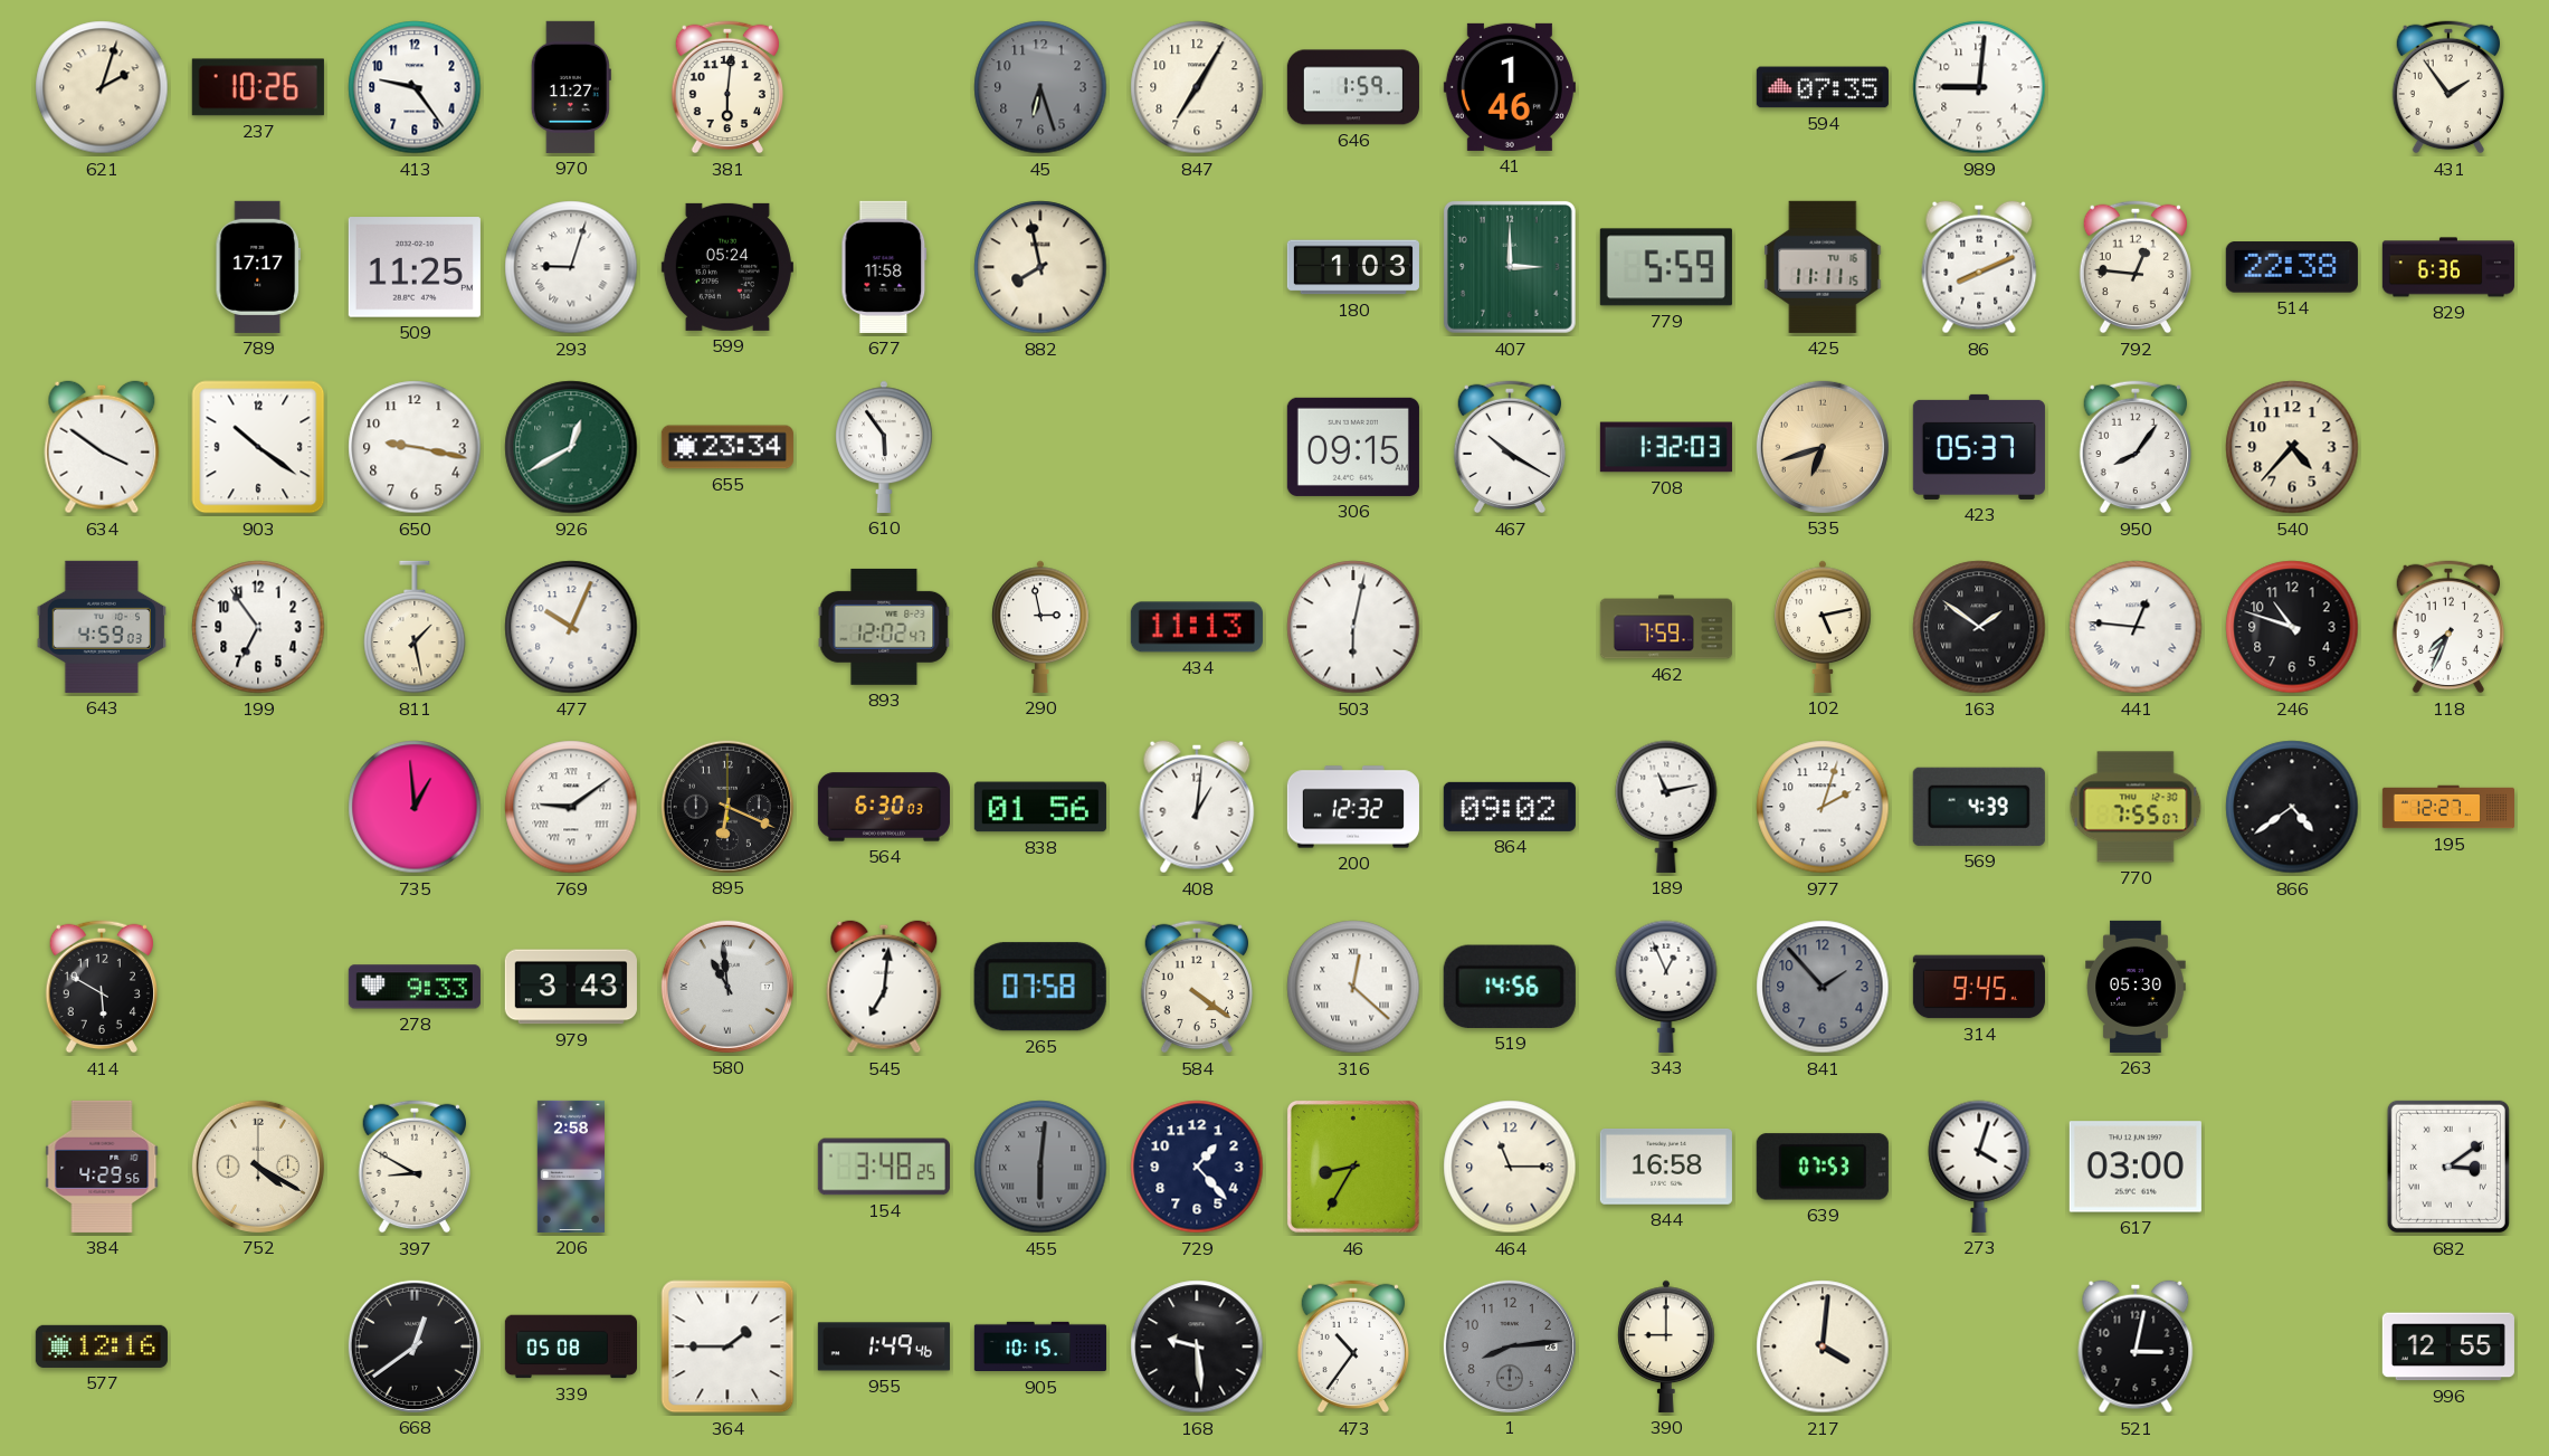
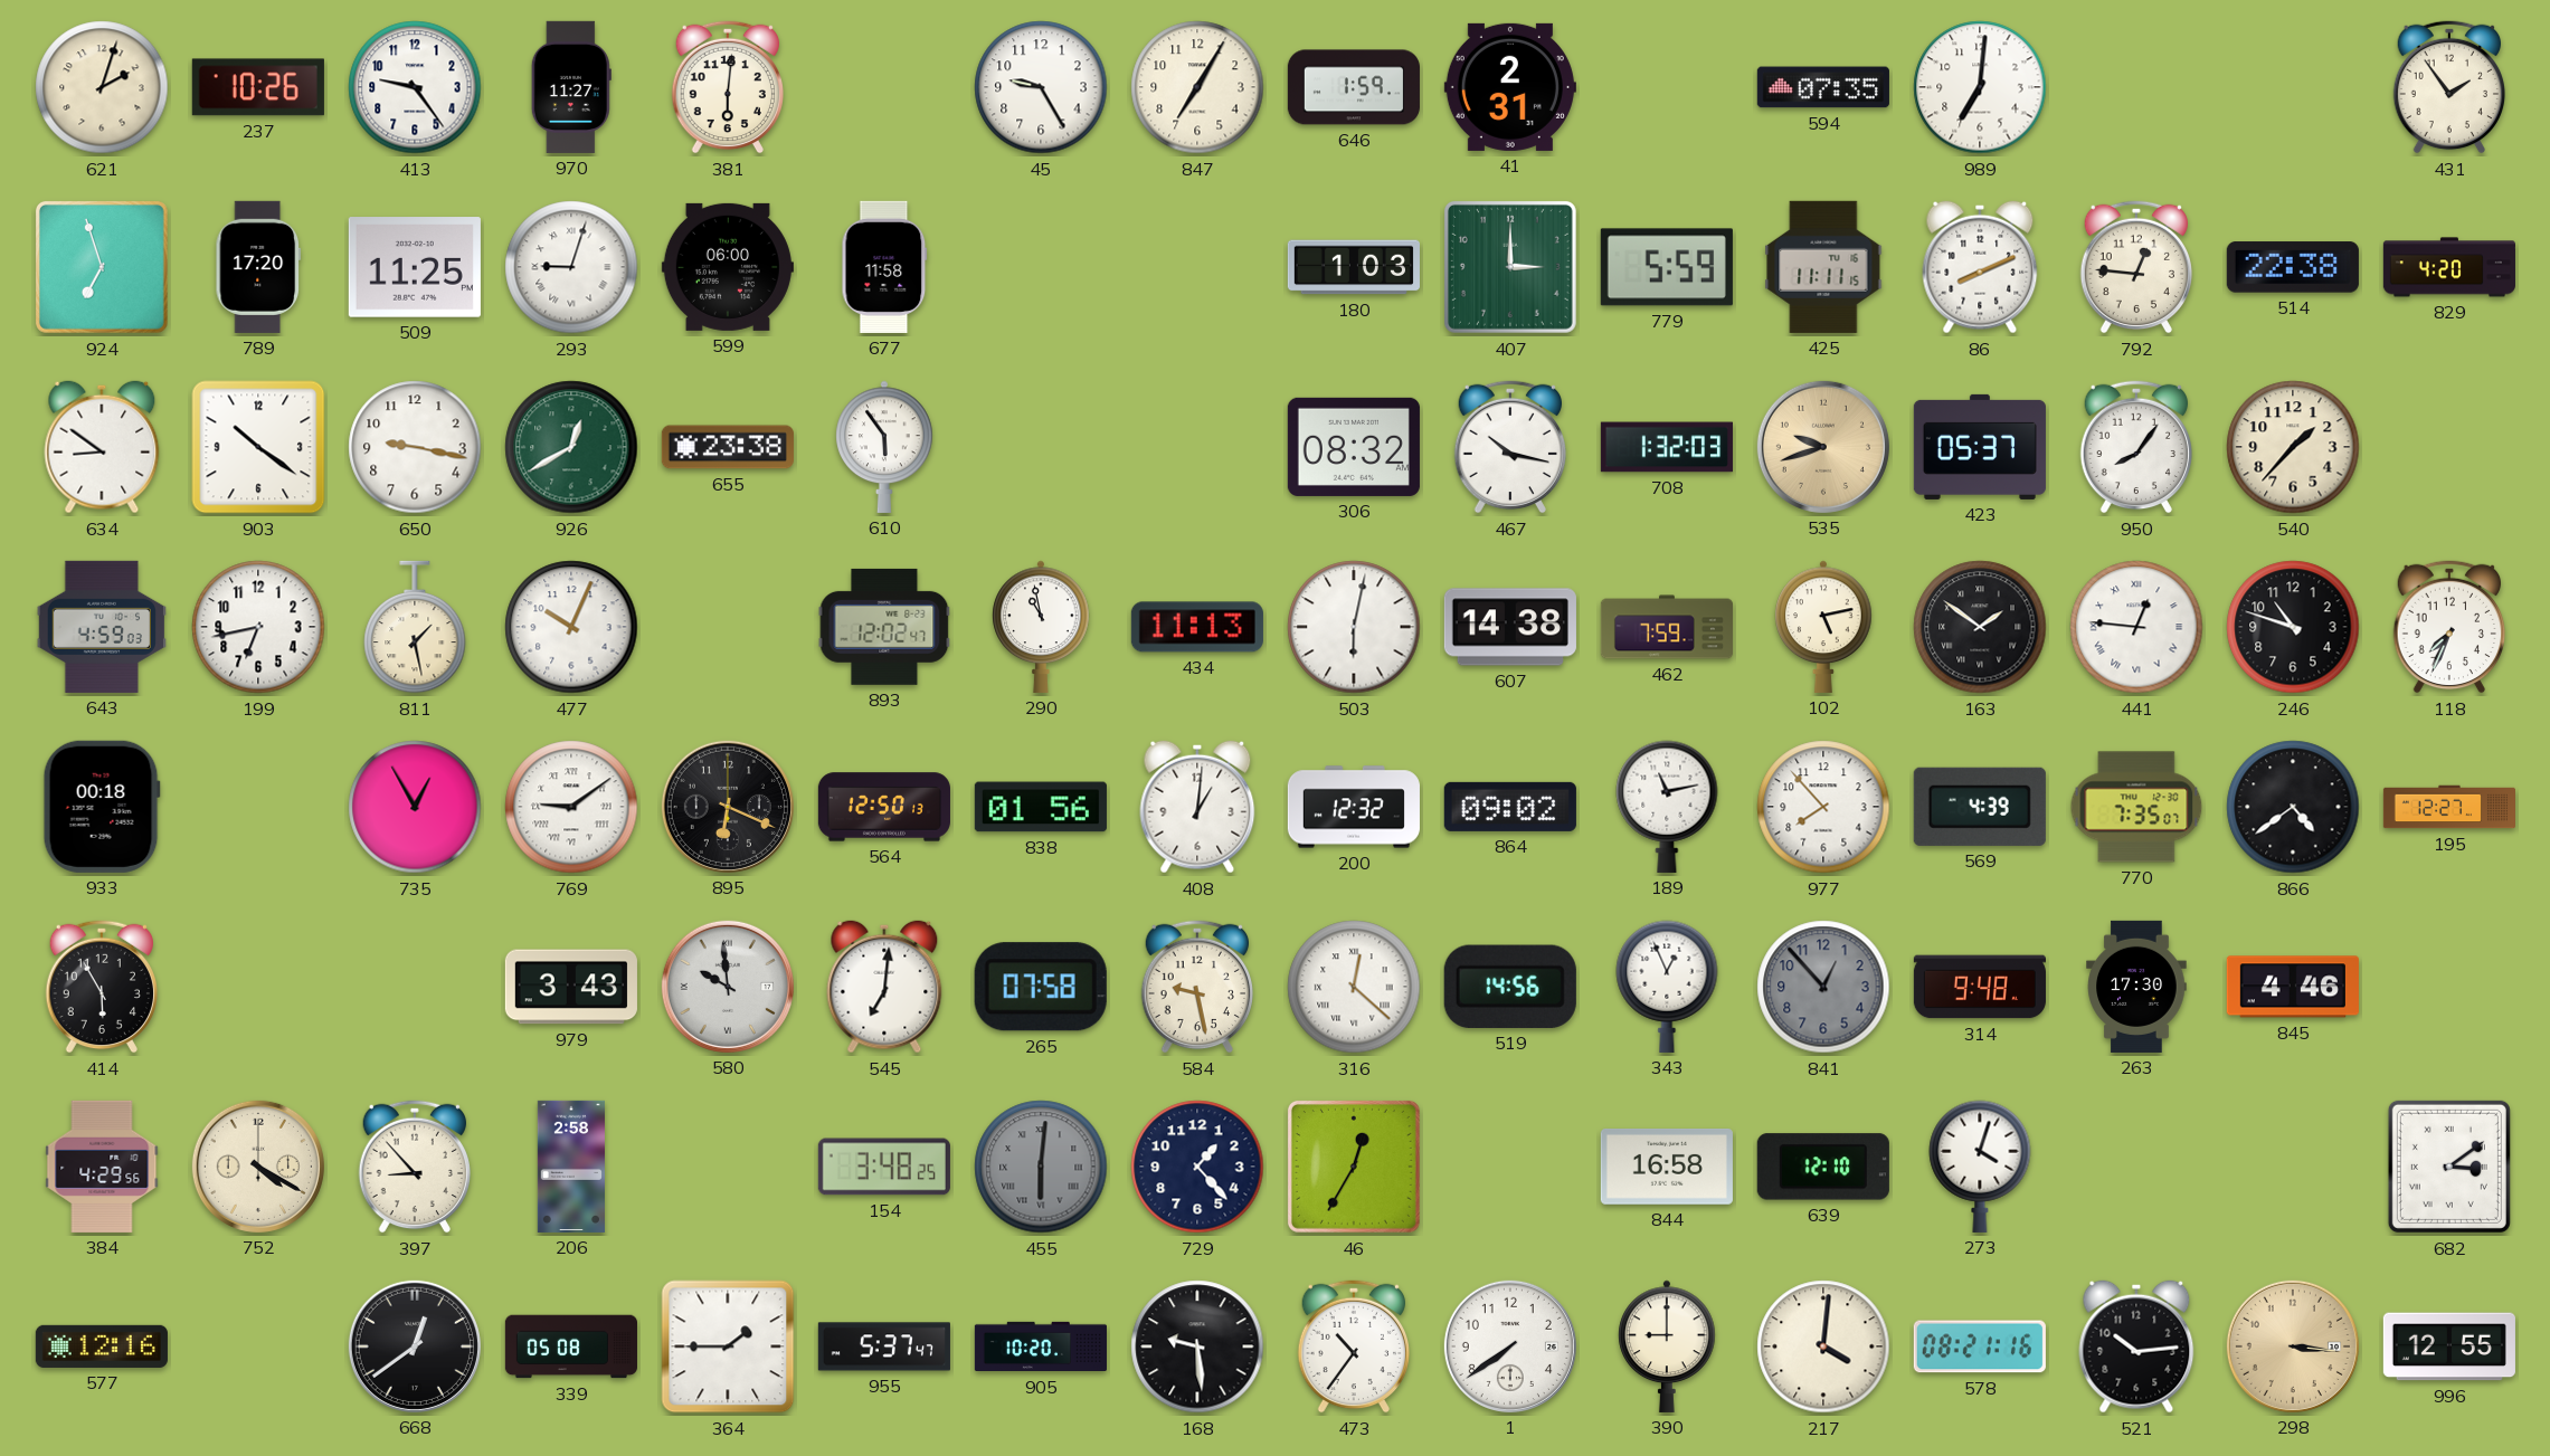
45: 6:27 -> 9:25 (1041, 87)
45 dial: grey -> white (1041, 87)
41: 1:46 -> 2:31 (1510, 87)
989: 9:01 -> 7:01 (1980, 87)
924: none -> 6:57 (102, 267)
789: 17:17 -> 17:20 (258, 267)
599: 05:24 -> 06:00 (728, 267)
882: 7:58 -> none (1040, 267)
829: 6:36 -> 4:20 (2449, 267)
634: 3:51 -> 8:51 (102, 447)
655: 23:34 -> 23:38 (728, 447)
306: 09:15 -> 08:32 (1354, 447)
467: 10:20 -> 10:17 (1509, 447)
535: 6:42 -> 9:42 (1823, 447)
540: 4:37 -> 1:37 (2293, 447)
199: 6:54 -> 6:43 (258, 627)
290: 2:58 -> 10:58 (1041, 627)
607: none -> 14:38 (1510, 627)
933: none -> 00:18 (102, 807)
735: 12:59 -> 12:55 (415, 807)
564: 6:30 -> 12:50 (884, 807)
977: 2:03 -> 7:53 (1823, 807)
770: 7:55 -> 7:35 (2136, 807)
414: 5:50 -> 5:55 (101, 987)
278: 9:33 -> none (415, 987)
580: 10:59 -> 9:59 (728, 987)
584: 4:21 -> 9:28 (1196, 987)
841: 1:53 -> 12:53 (1823, 987)
314: 9:45 -> 9:48 (1980, 987)
263: 05:30 -> 17:30 (2136, 987)
845: none -> 4:46 (2293, 987)
397: 8:50 -> 8:53 (414, 1167)
46: 8:35 -> 12:35 (1354, 1167)
464: 11:15 -> none (1510, 1167)
639: 07:53 -> 12:10 (1823, 1167)
617: 03:00 -> none (2136, 1167)
955: 1:49 -> 5:37 (884, 1346)
905: 10:15 -> 10:20 (1041, 1346)
1: 8:14 -> 7:39 (1510, 1346)
1 dial: grey -> white (1510, 1346)
578: none -> 08:21 (1980, 1346)
521: 3:02 -> 10:14 (2136, 1346)
298: none -> 3:16 (2293, 1346)
